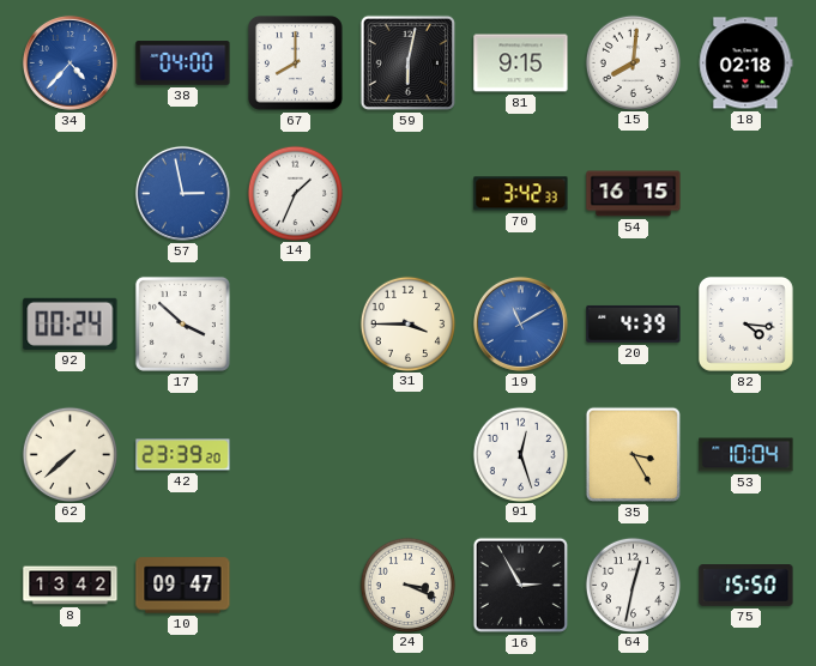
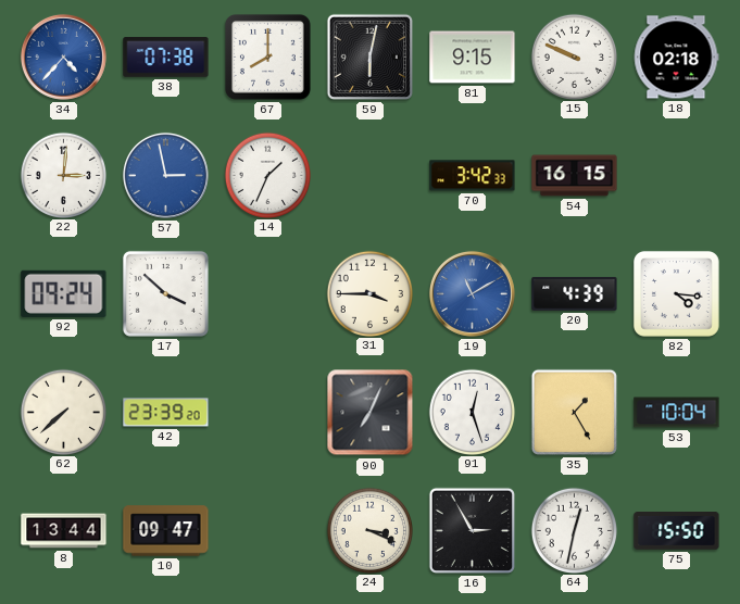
38: 04:00 -> 07:38 (166, 58)
15: 8:01 -> 9:49 (574, 56)
22: none -> 3:01 (63, 175)
92: 00:24 -> 09:24 (64, 293)
90: none -> 7:04 (371, 413)
35: 3:25 -> 1:25 (574, 412)
8: 13:42 -> 13:44 (64, 531)
